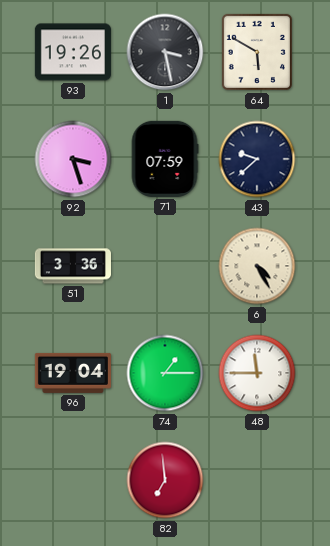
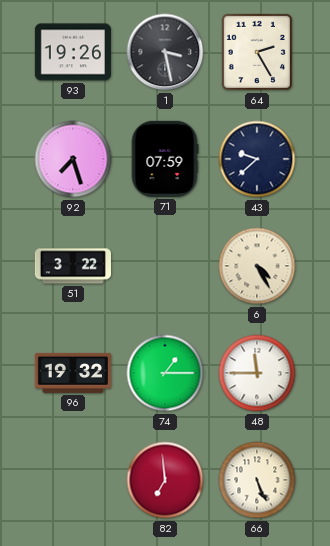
64: 5:50 -> 2:25 (257, 52)
92: 3:27 -> 7:27 (73, 159)
51: 3:36 -> 3:22 (73, 266)
96: 19:04 -> 19:32 (73, 373)
66: none -> 5:26 (257, 480)
